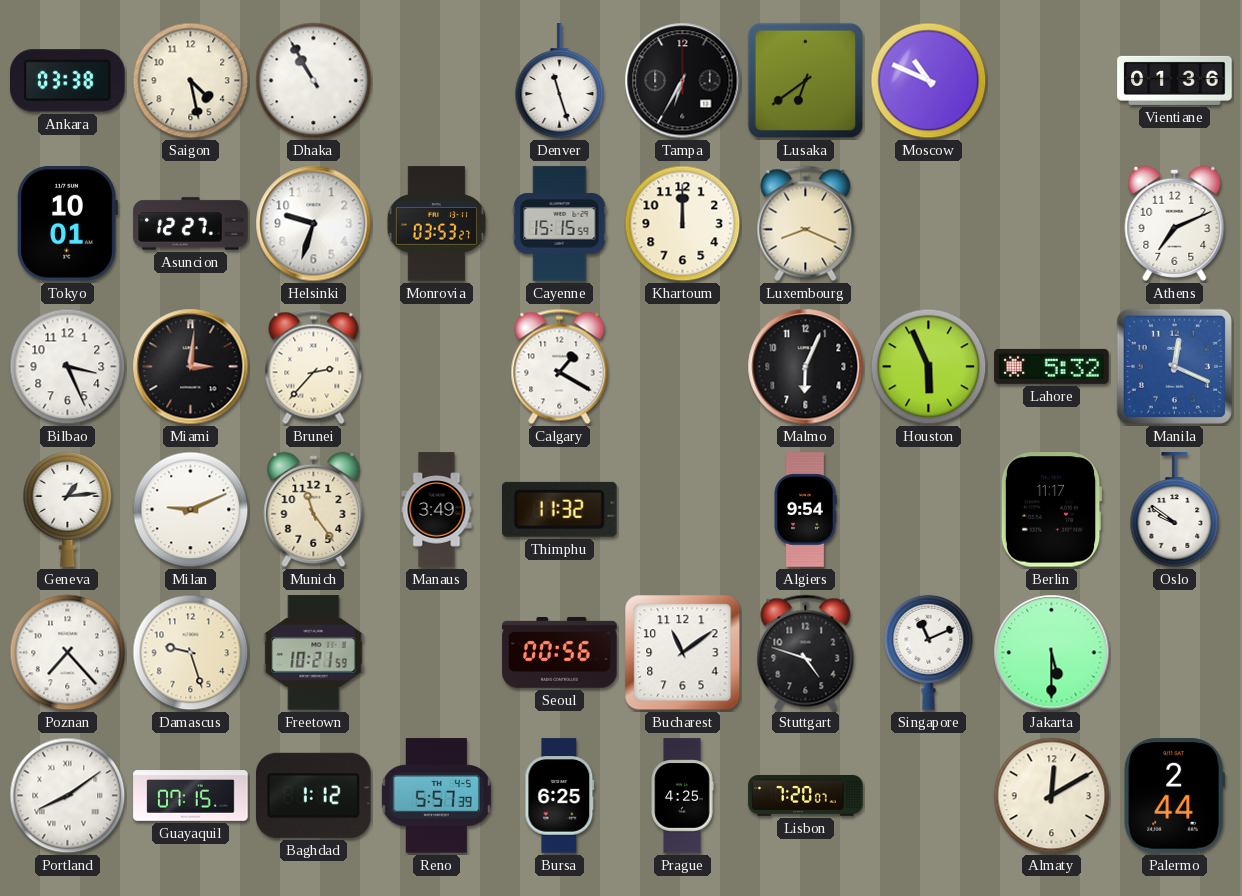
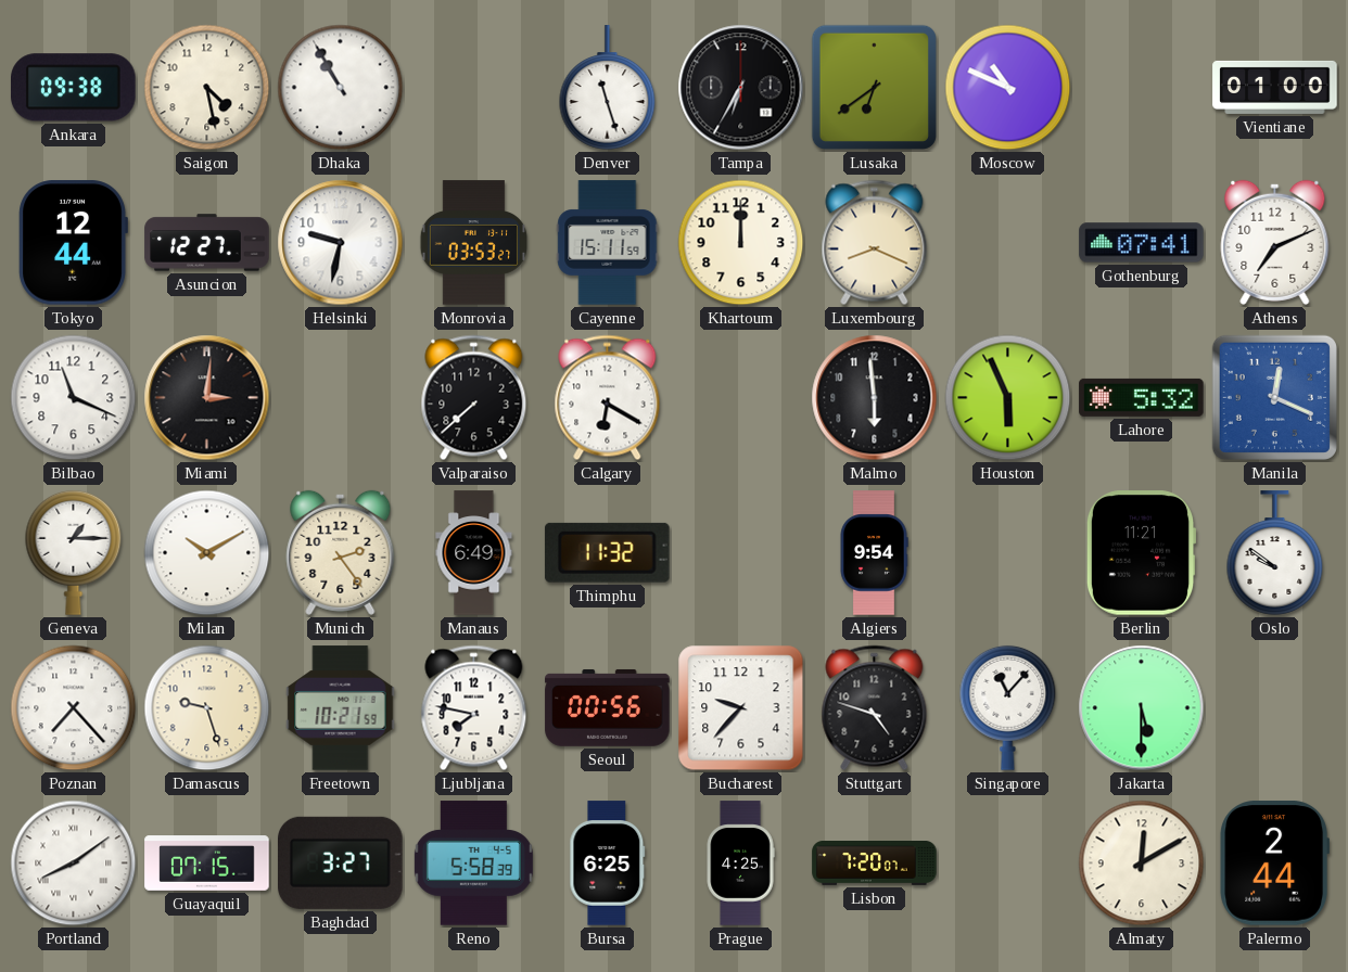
Ankara: 03:38 -> 09:38 (74, 88)
Vientiane: 01:36 -> 01:00 (1275, 87)
Tokyo: 10:01 -> 12:44 (73, 243)
Helsinki: 9:33 -> 9:32 (341, 243)
Cayenne: 15:15 -> 15:11 (608, 243)
Gothenburg: none -> 07:41 (1142, 243)
Bilbao: 3:26 -> 11:19 (74, 398)
Brunei: 2:37 -> none (314, 367)
Valparaiso: none -> 7:38 (474, 398)
Calgary: 1:20 -> 6:20 (608, 398)
Malmo: 6:04 -> 5:59 (875, 398)
Geneva: 1:14 -> 1:15 (74, 552)
Milan: 9:11 -> 10:10 (207, 553)
Munich: 11:24 -> 2:24 (341, 552)
Manaus: 3:49 -> 6:49 (474, 553)
Berlin: 11:17 -> 11:21 (1141, 553)
Ljubljana: none -> 7:47 (474, 708)
Bucharest: 11:09 -> 9:37 (741, 708)
Singapore: 11:11 -> 11:07 (1008, 707)
Baghdad: 1:12 -> 3:27 (341, 862)
Reno: 5:57 -> 5:58 (473, 864)
